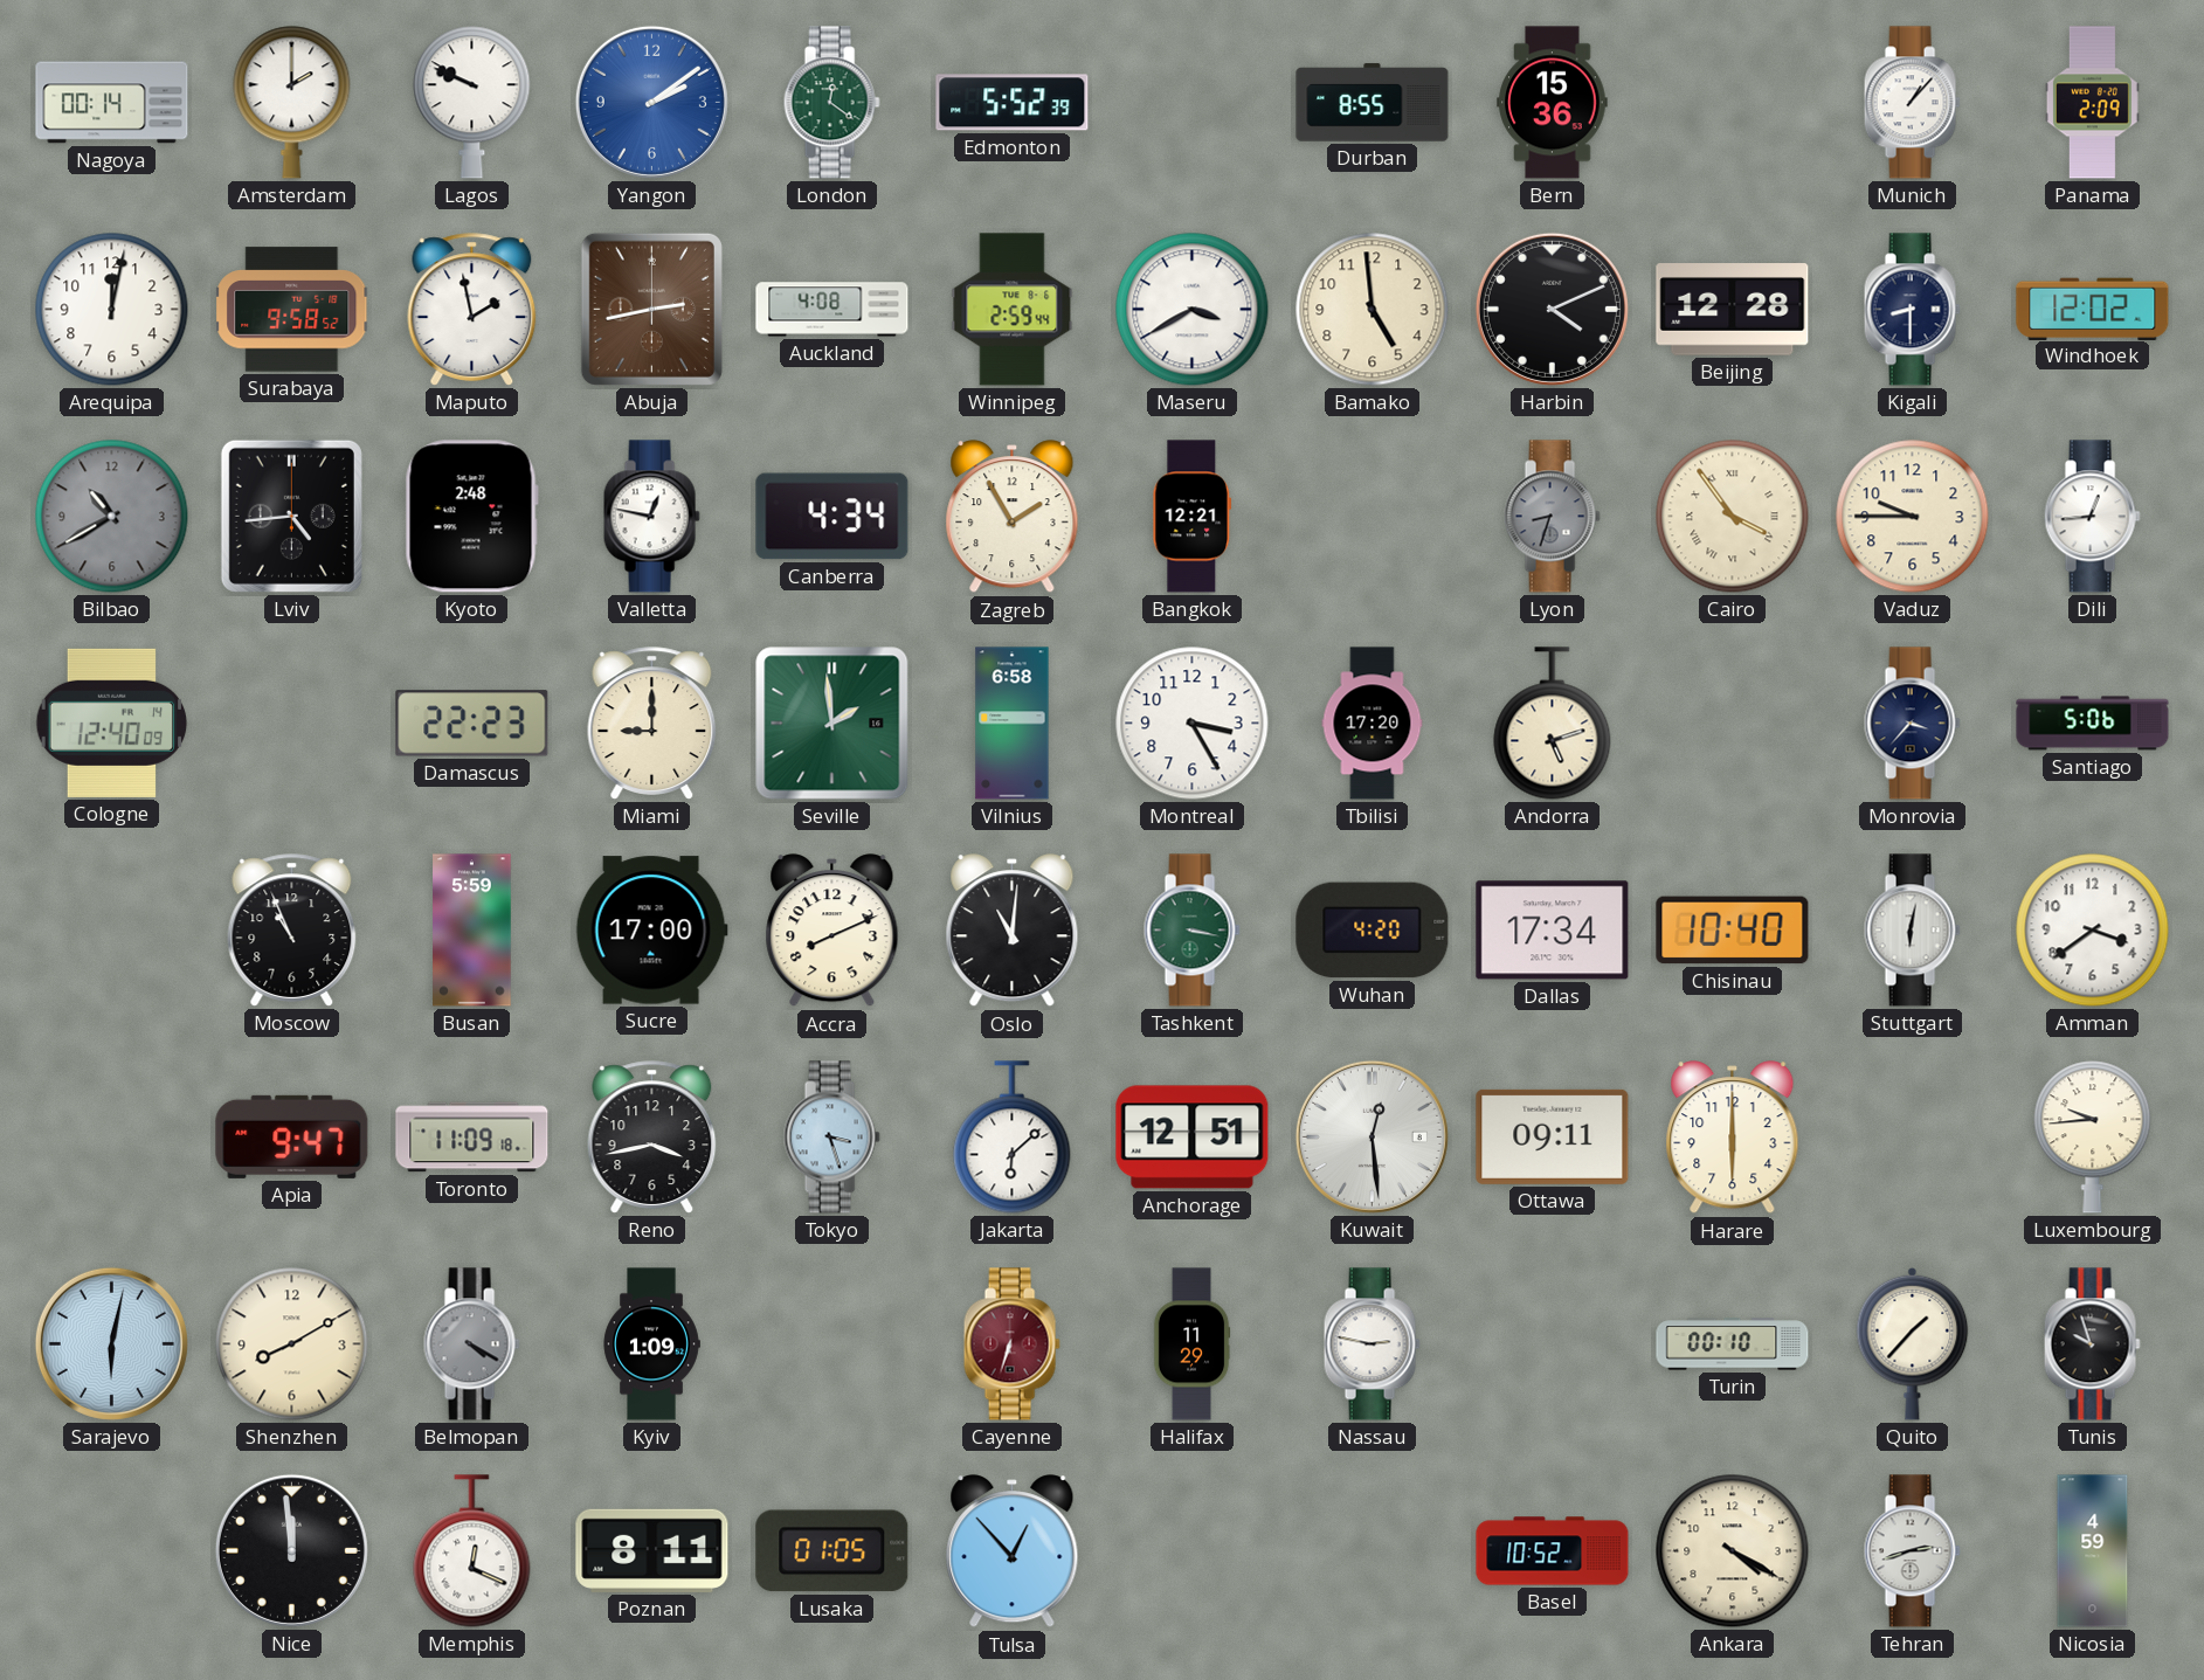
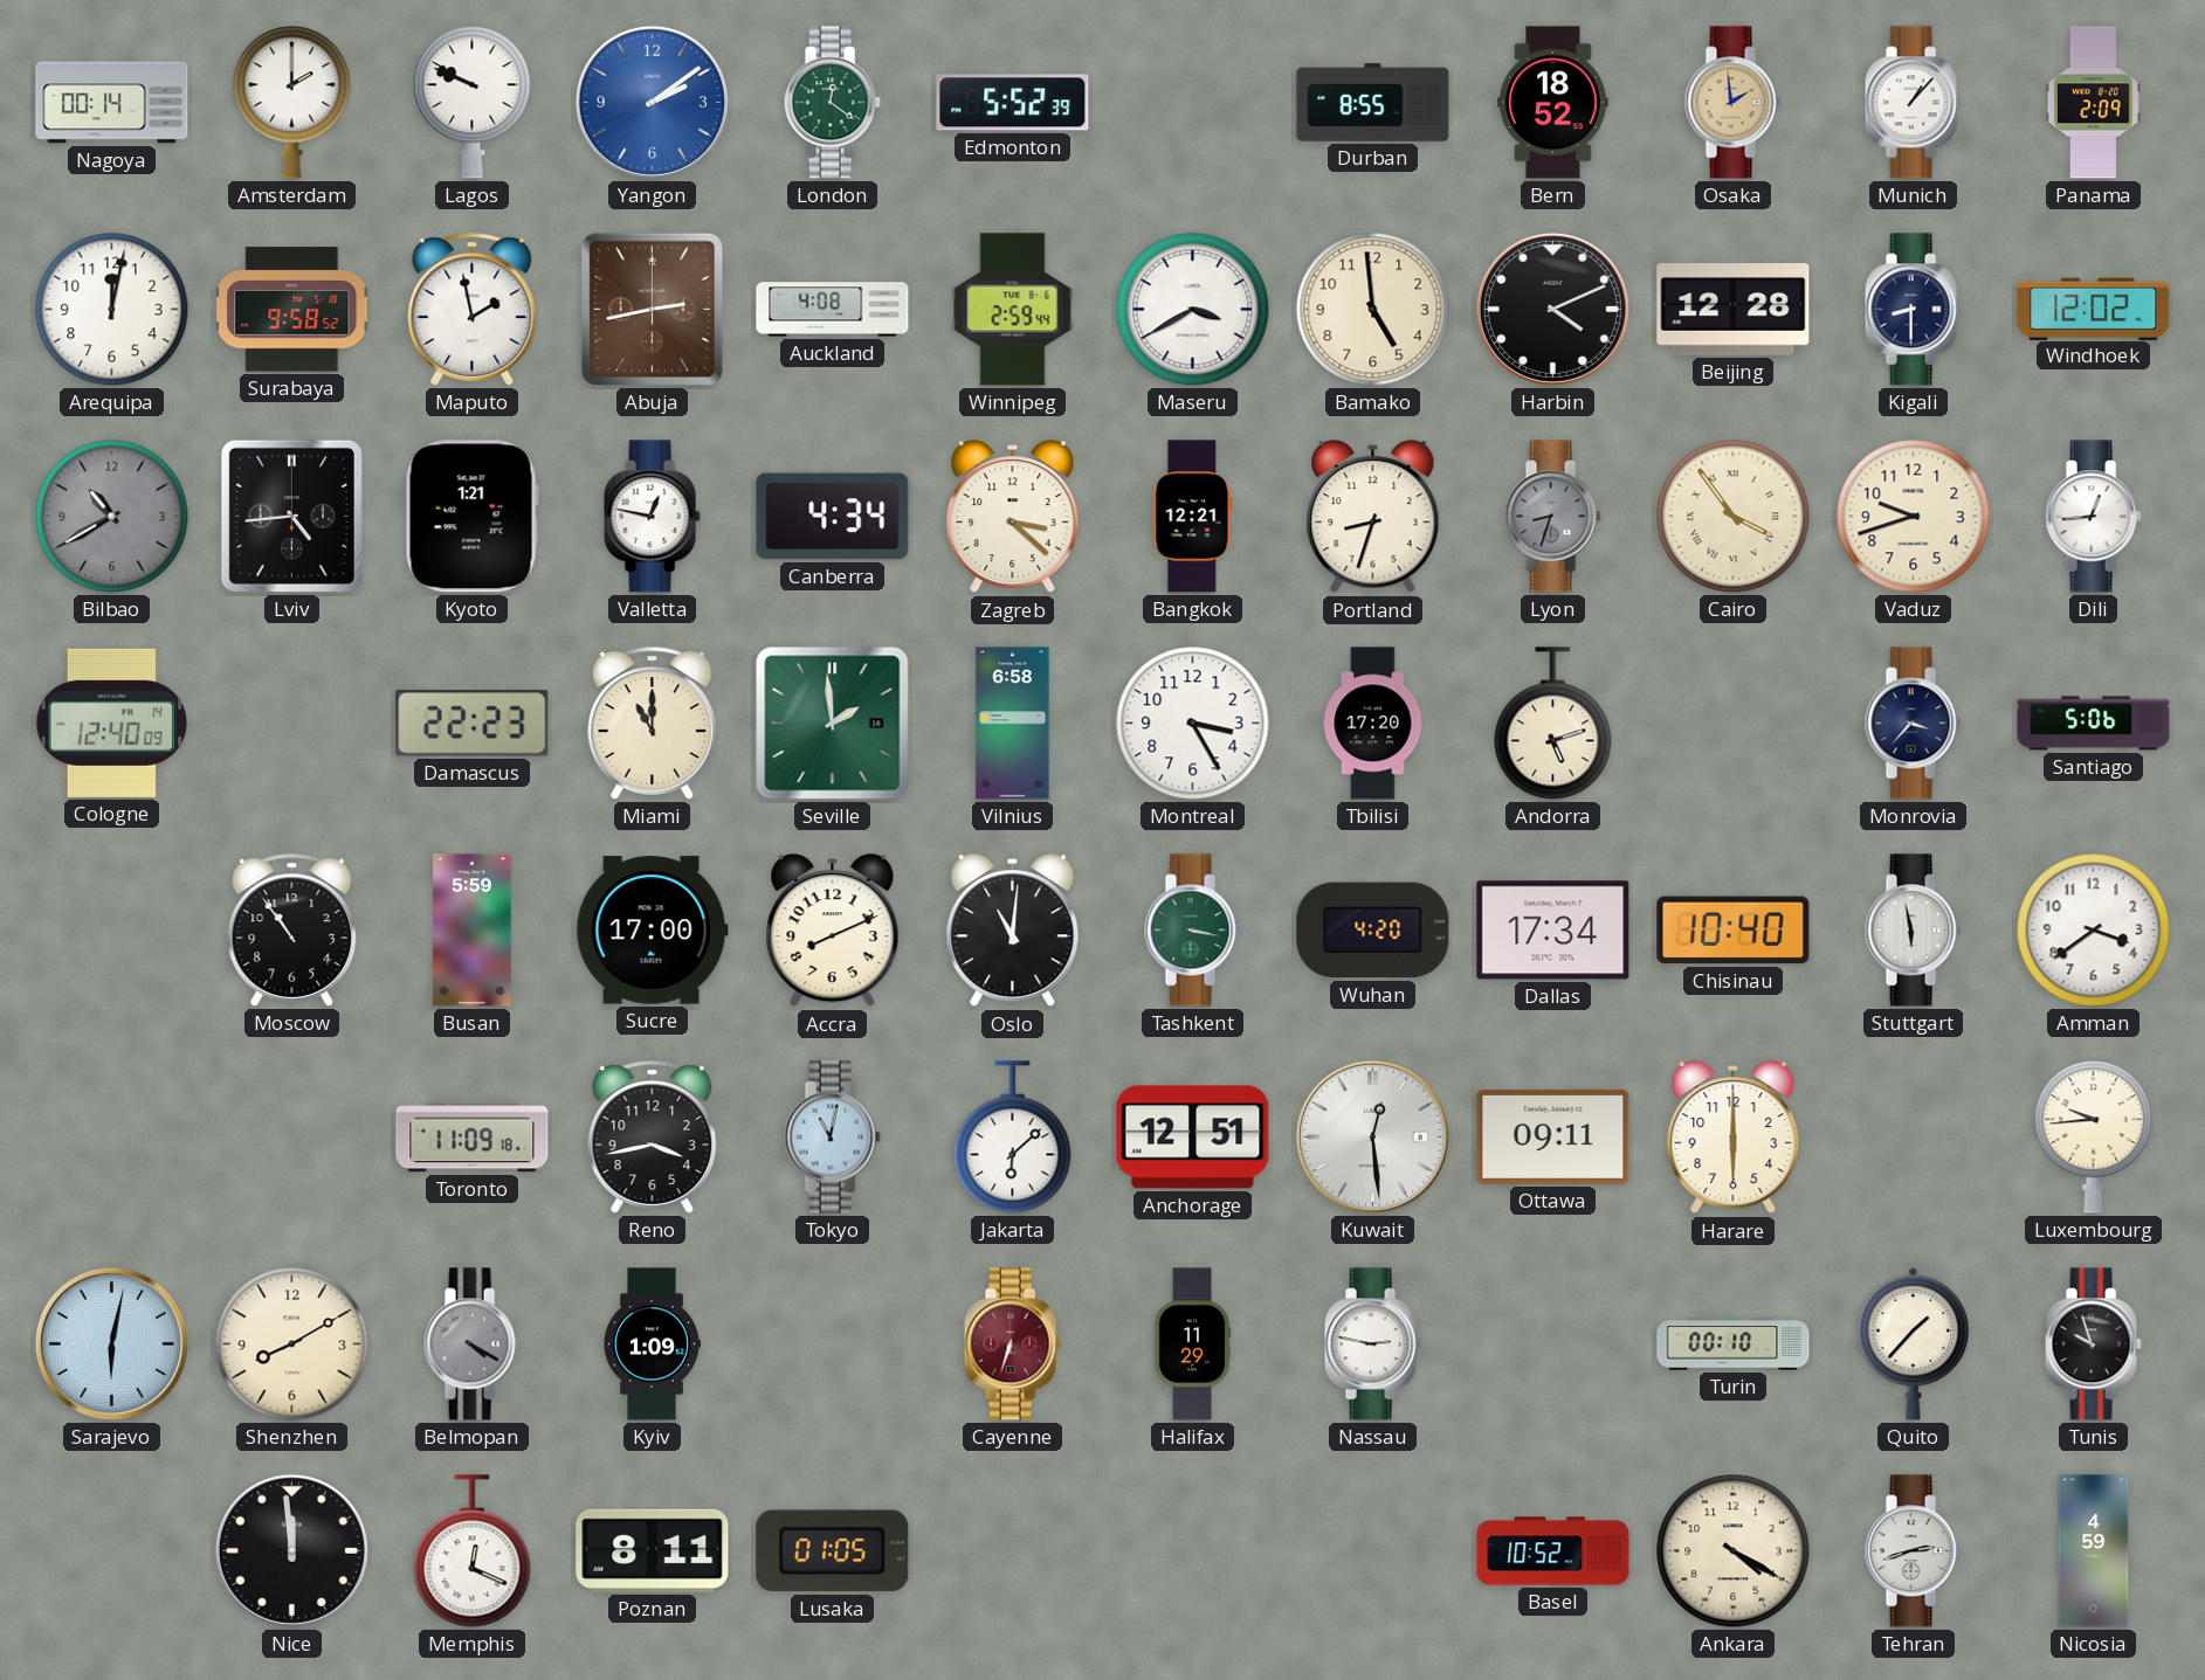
Bern: 15:36 -> 18:52 (1553, 103)
Osaka: none -> 1:59 (1732, 103)
Kyoto: 2:48 -> 1:21 (471, 517)
Zagreb: 1:55 -> 3:22 (1013, 517)
Portland: none -> 8:33 (1373, 517)
Vaduz: 9:45 -> 9:42 (1914, 517)
Miami: 9:00 -> 11:00 (653, 724)
Moscow: 10:56 -> 10:54 (292, 931)
Stuttgart: 6:02 -> 5:58 (1913, 931)
Apia: 9:47 -> none (292, 1136)
Tokyo: 3:27 -> 11:02 (832, 1138)
Tulsa: 12:53 -> none (1013, 1551)
